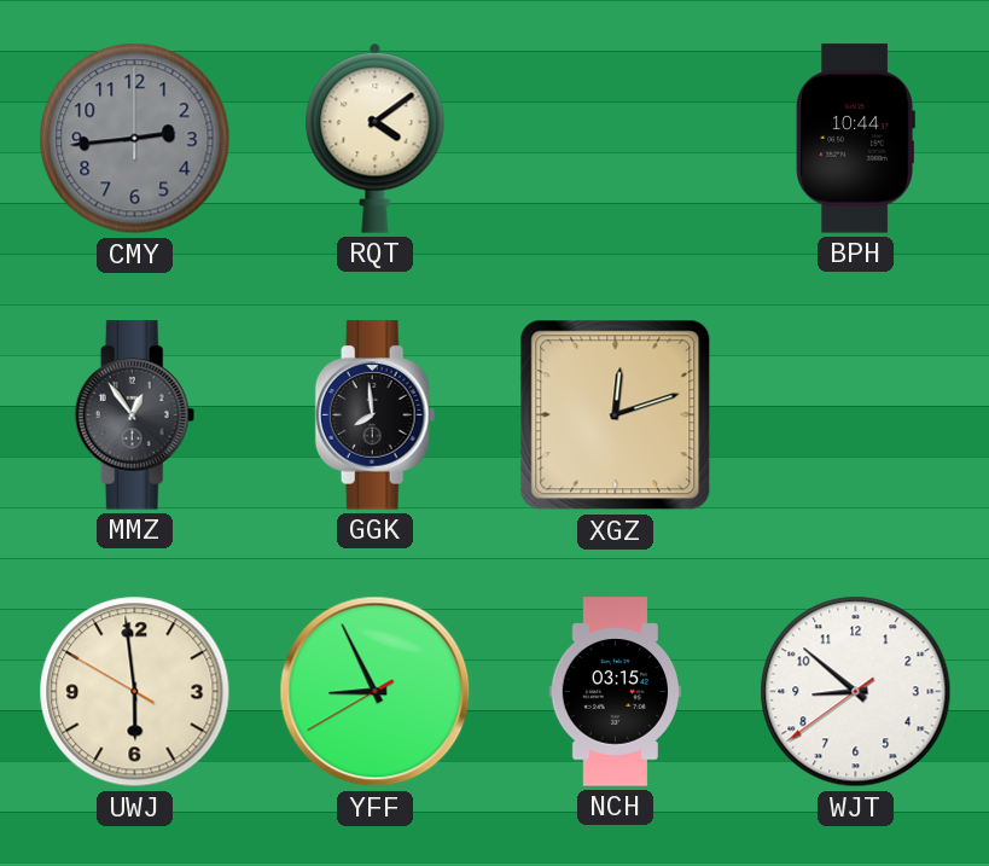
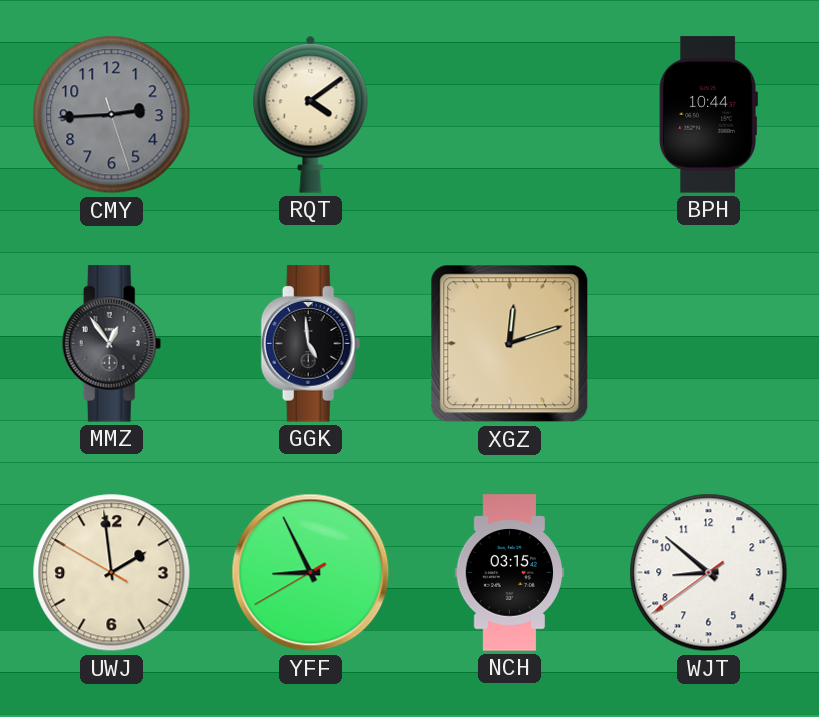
CMY: 2:44:00 -> 2:44:27 (112, 115)
GGK: 7:59 -> 4:59 (311, 344)
UWJ: 5:58 -> 1:58 (112, 573)
